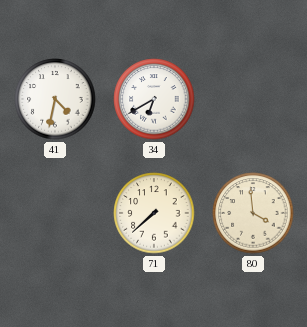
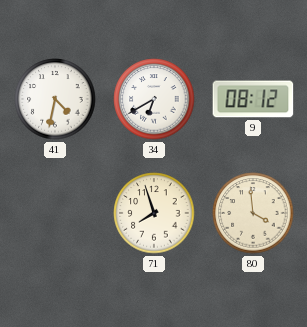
9: none -> 08:12 (253, 99)
71: 7:38 -> 7:57 (154, 213)
